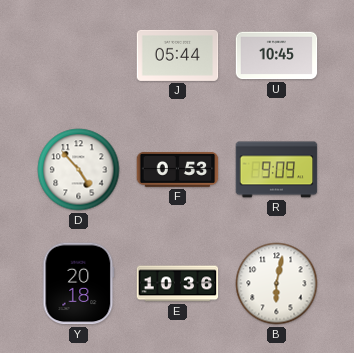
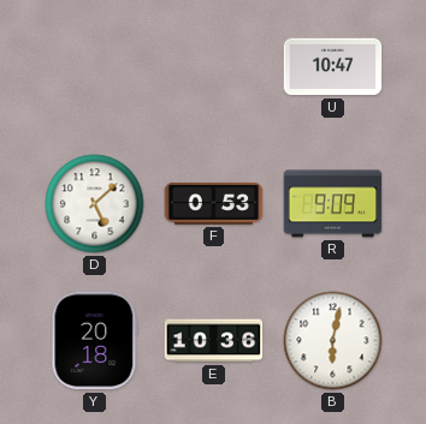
J: 05:44 -> none (178, 55)
U: 10:45 -> 10:47 (333, 67)
D: 4:53 -> 5:08 (95, 204)
